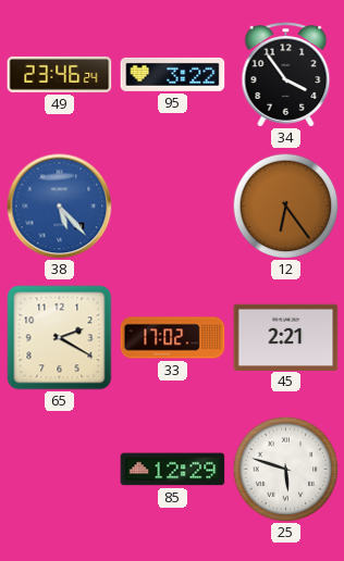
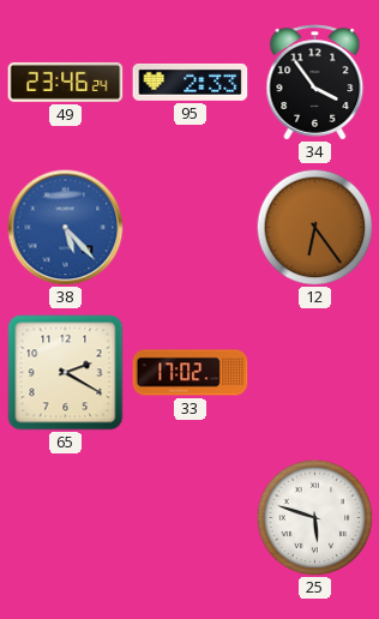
95: 3:22 -> 2:33 (191, 82)
45: 2:21 -> none (286, 337)
85: 12:29 -> none (173, 470)
